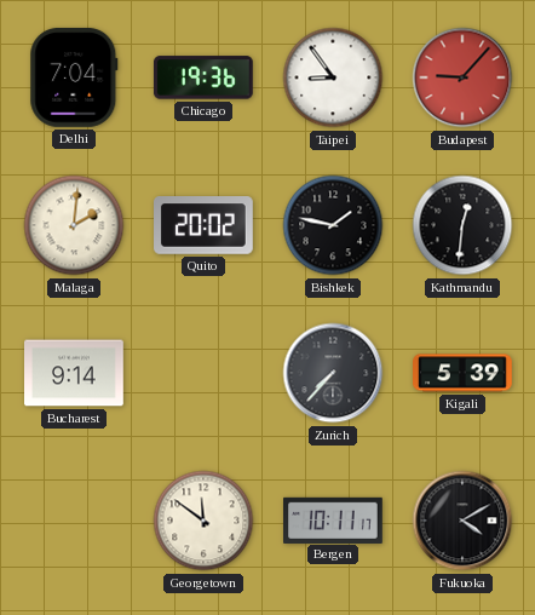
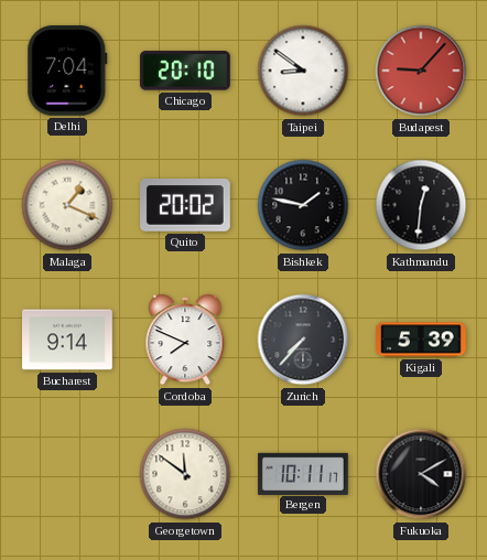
Chicago: 19:36 -> 20:10 (185, 71)
Taipei: 8:54 -> 8:51 (303, 71)
Malaga: 2:01 -> 1:19 (67, 205)
Cordoba: none -> 7:49 (185, 340)
